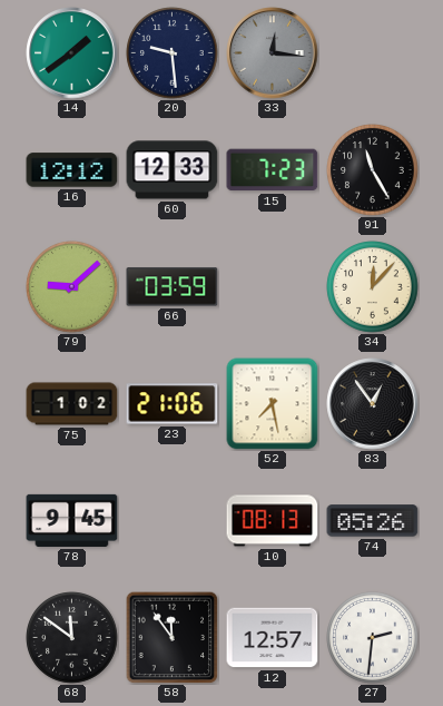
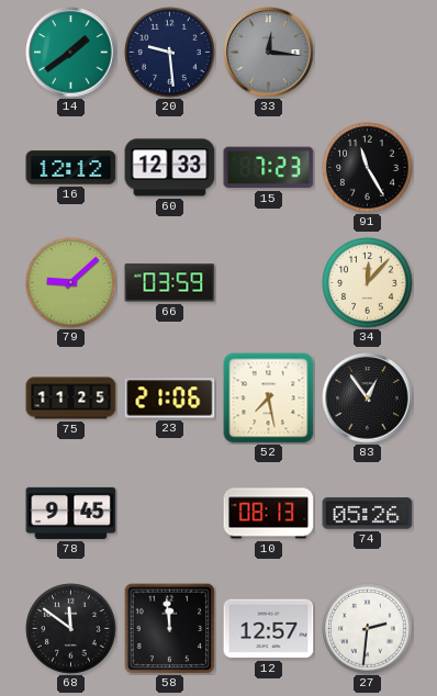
75: 1:02 -> 11:25 (71, 398)
58: 11:54 -> 11:59 (169, 628)
